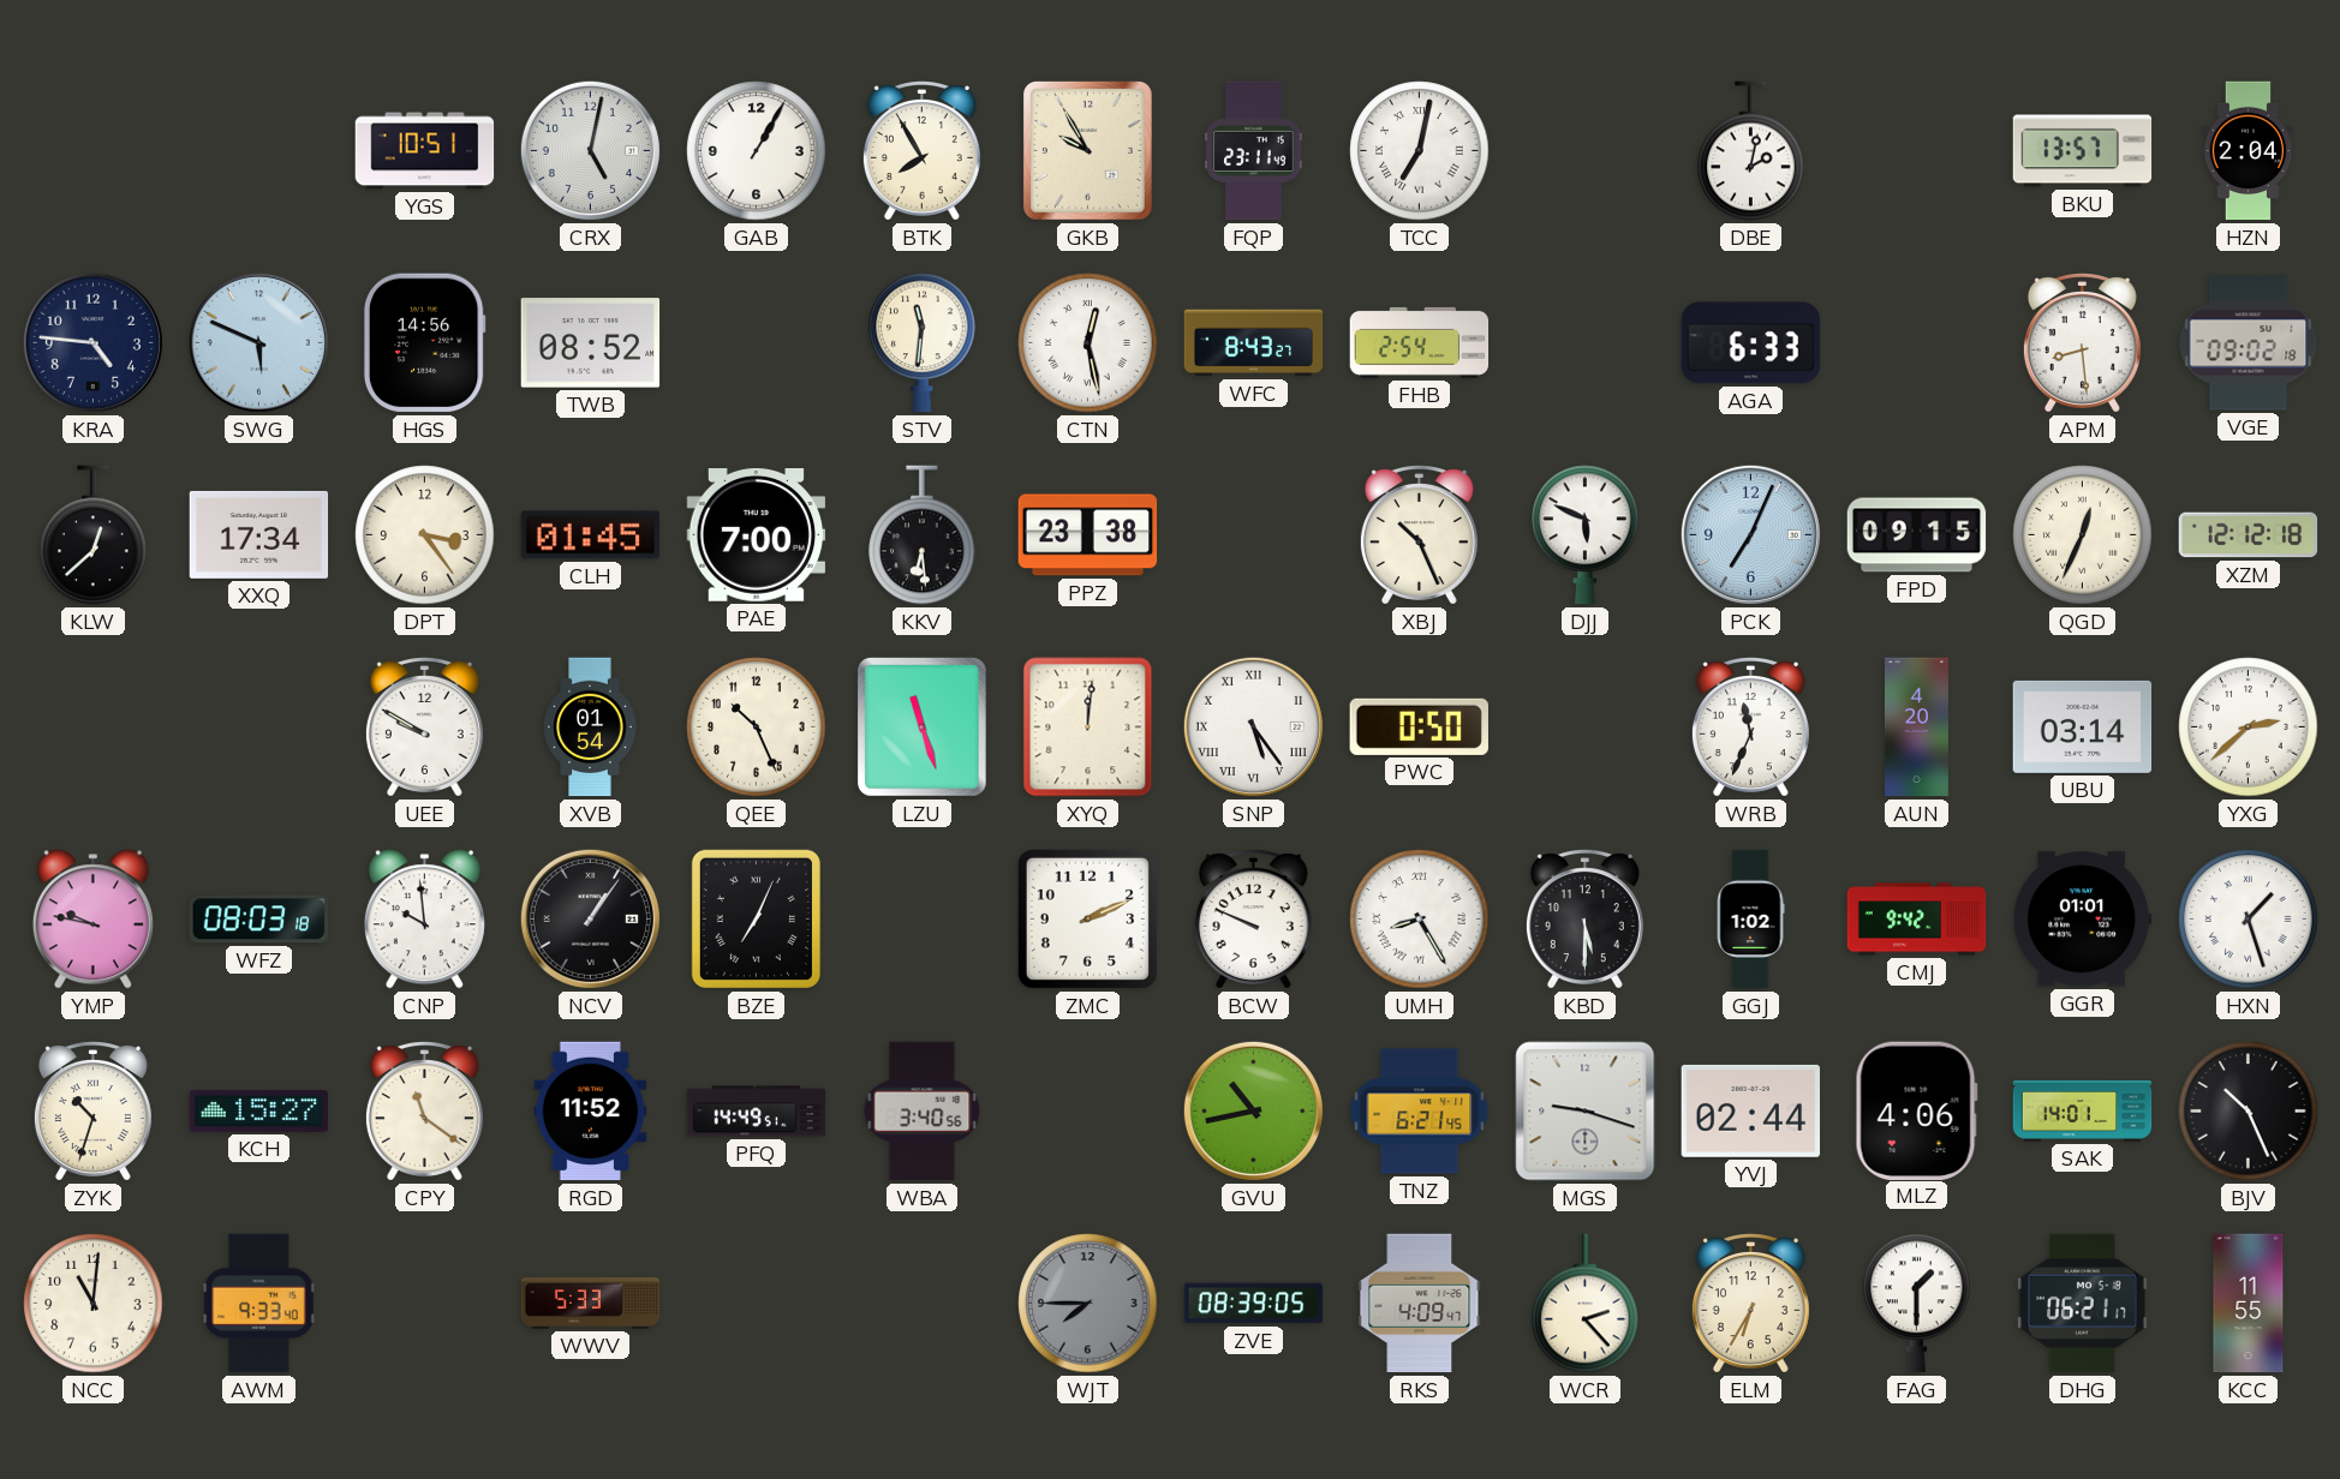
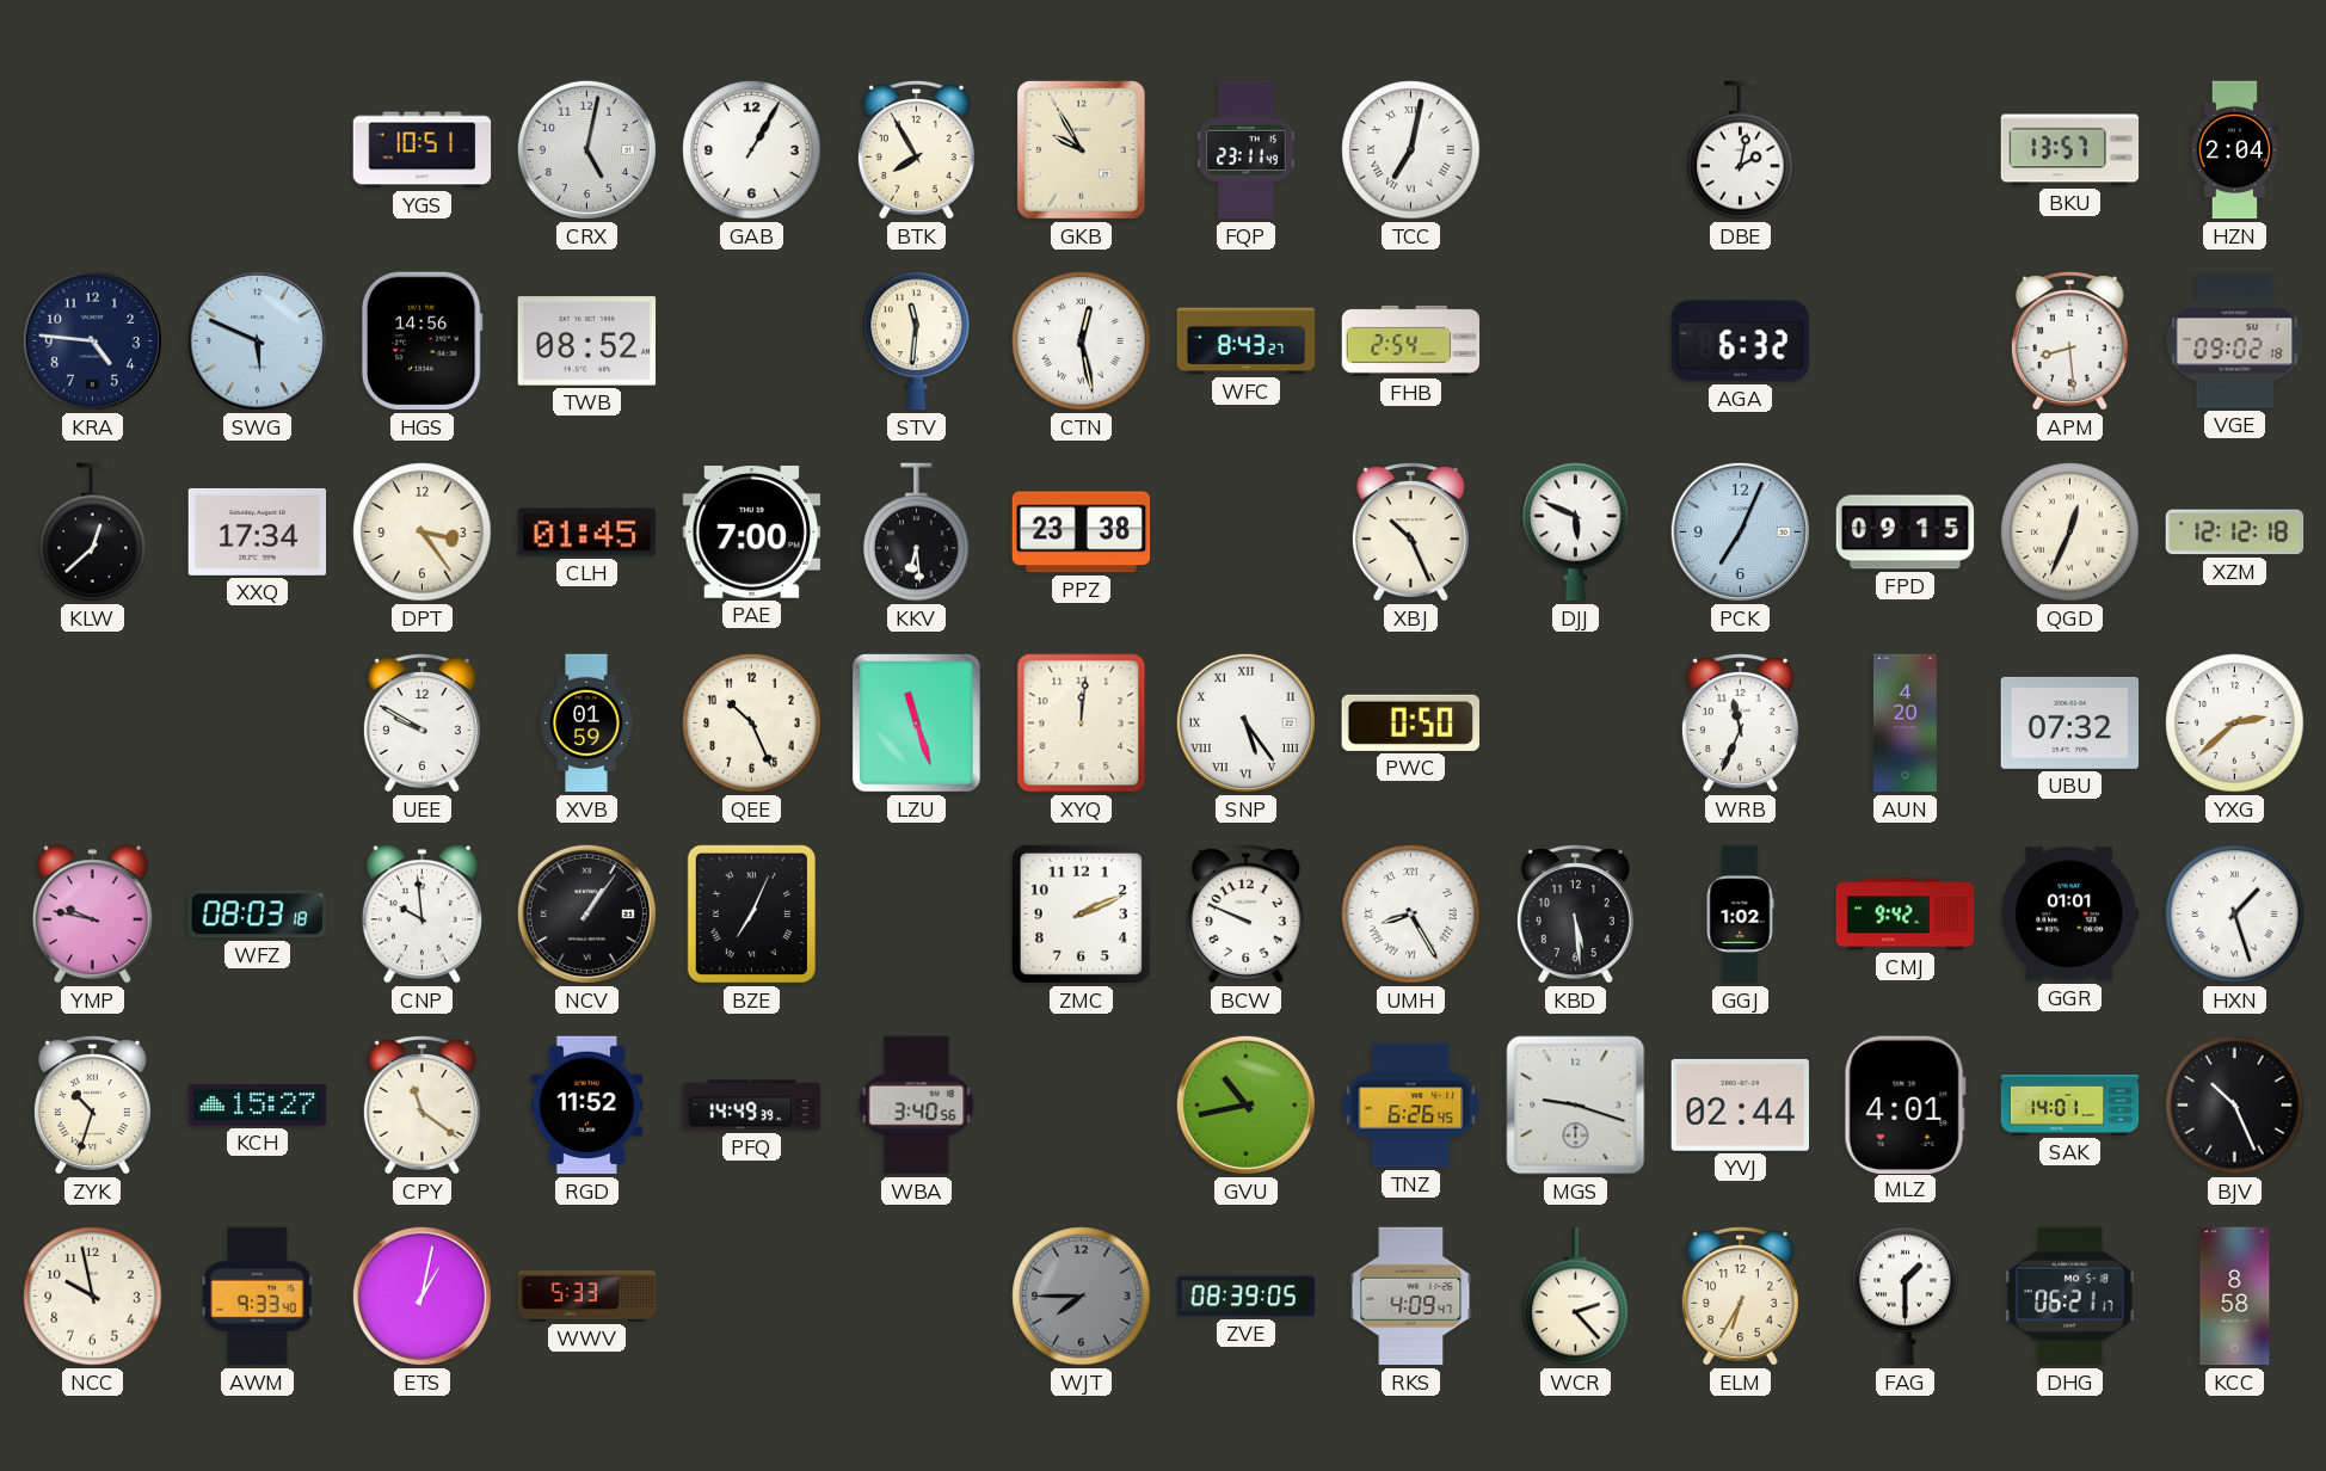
AGA: 6:33 -> 6:32 (1741, 341)
XVB: 01:54 -> 01:59 (586, 724)
UBU: 03:14 -> 07:32 (2070, 722)
KBD: 5:30 -> 5:29 (1575, 915)
PFQ: 14:49:51 -> 14:49:39 (752, 1106)
TNZ: 6:21 -> 6:26 (1411, 1106)
MLZ: 4:06 -> 4:01 (1905, 1104)
NCC: 11:01 -> 9:58 (93, 1297)
ETS: none -> 1:02 (421, 1295)
KCC: 11:55 -> 8:58 (2235, 1297)
